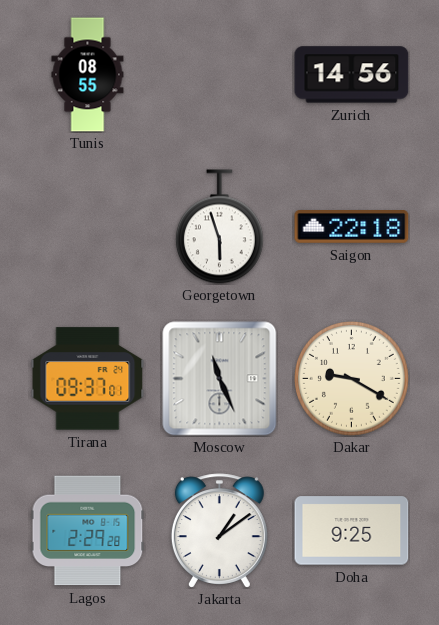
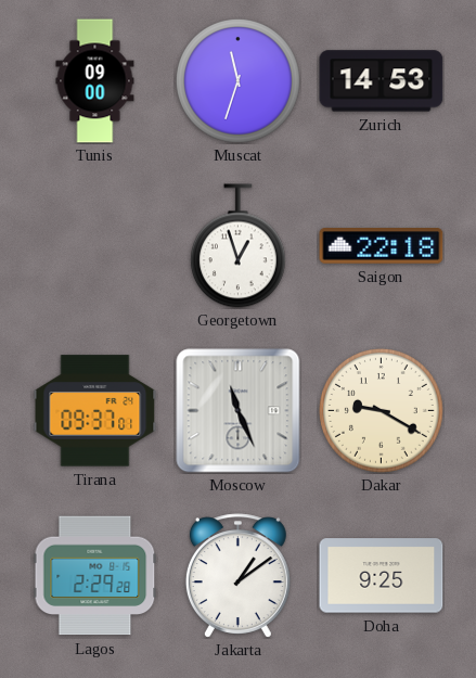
Tunis: 08:55 -> 09:00 (95, 81)
Muscat: none -> 11:33 (237, 80)
Zurich: 14:56 -> 14:53 (382, 81)
Georgetown: 5:57 -> 12:57 (237, 246)
